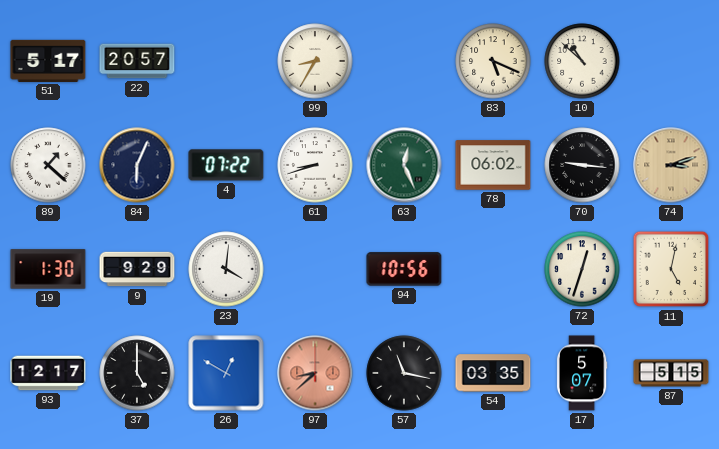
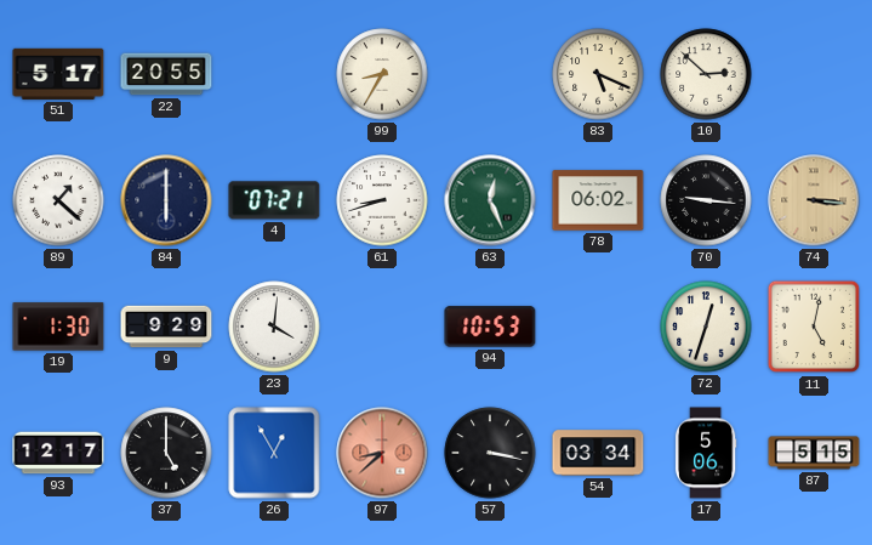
22: 20:57 -> 20:55 (166, 74)
10: 10:52 -> 2:52 (706, 74)
84: 6:04 -> 6:00 (166, 200)
4: 07:22 -> 07:21 (274, 200)
74: 3:12 -> 3:16 (814, 200)
94: 10:56 -> 10:53 (490, 327)
26: 12:50 -> 12:55 (274, 453)
57: 11:17 -> 3:17 (490, 453)
54: 03:35 -> 03:34 (598, 453)
17: 5:07 -> 5:06 (706, 453)
